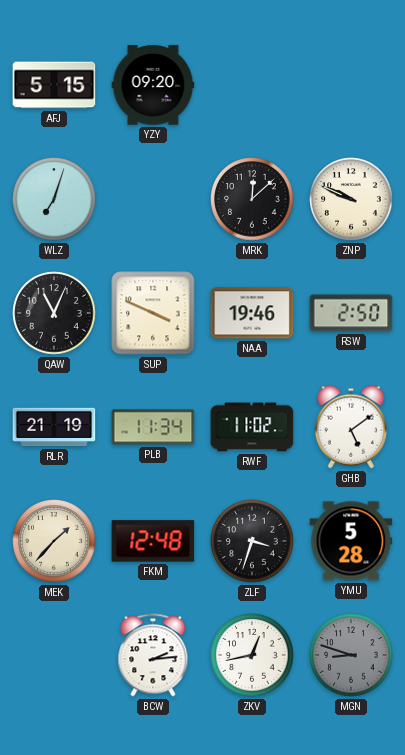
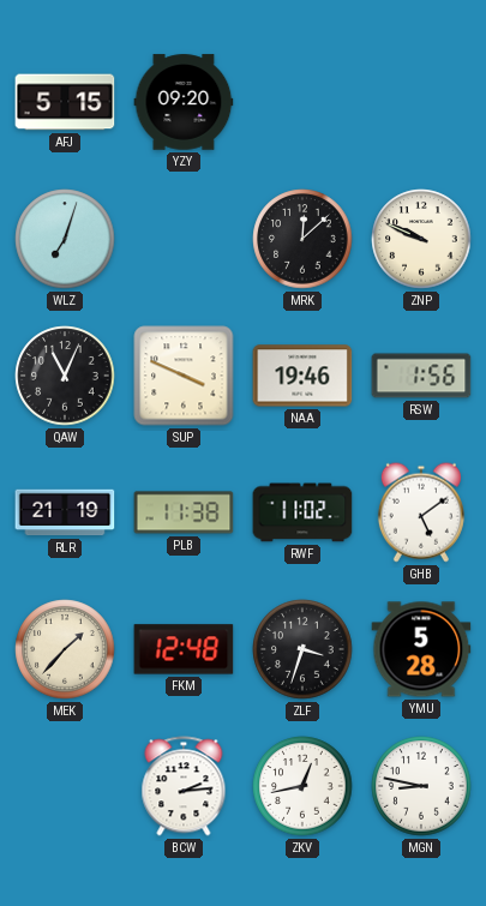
RSW: 2:50 -> 1:56 (421, 376)
PLB: 11:34 -> 11:38 (184, 512)
MGN: 8:48 -> 8:47 (421, 786)
MGN dial: grey -> white (421, 786)
